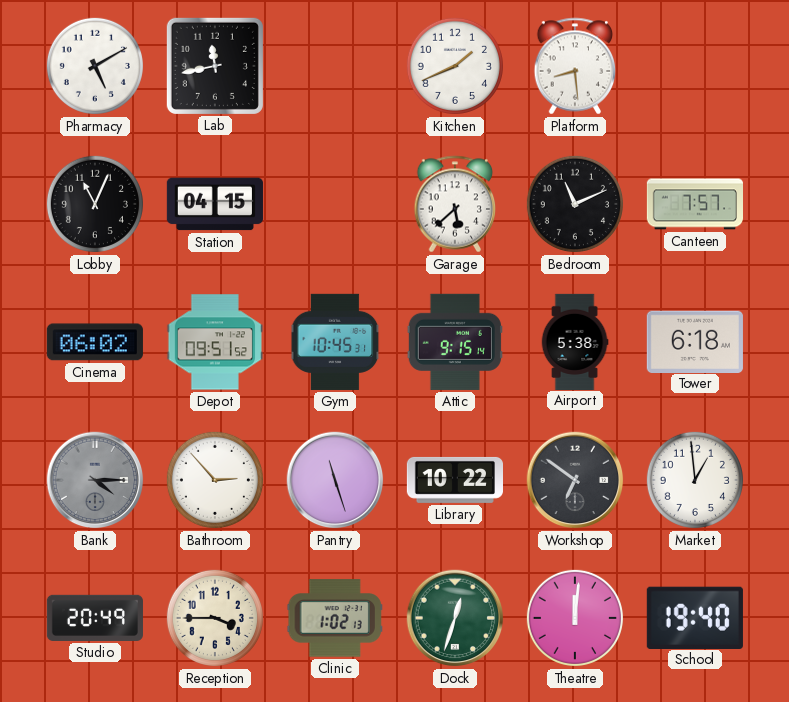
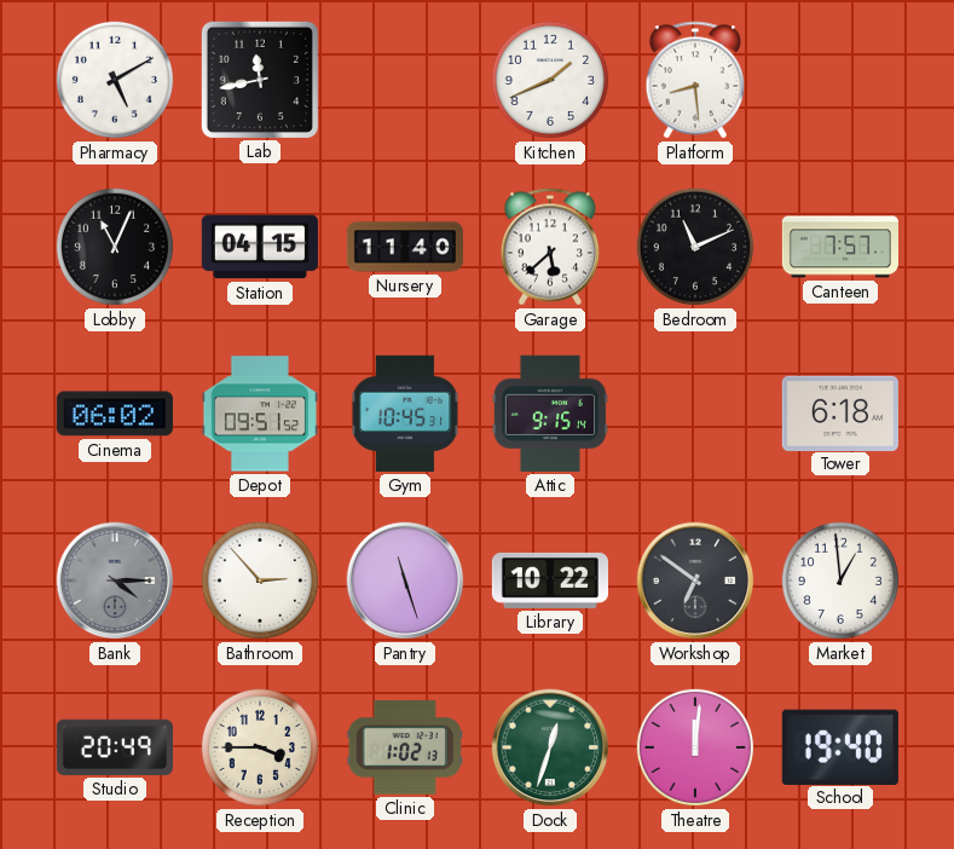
Nursery: none -> 11:40 (405, 247)
Airport: 5:38 -> none (575, 341)
